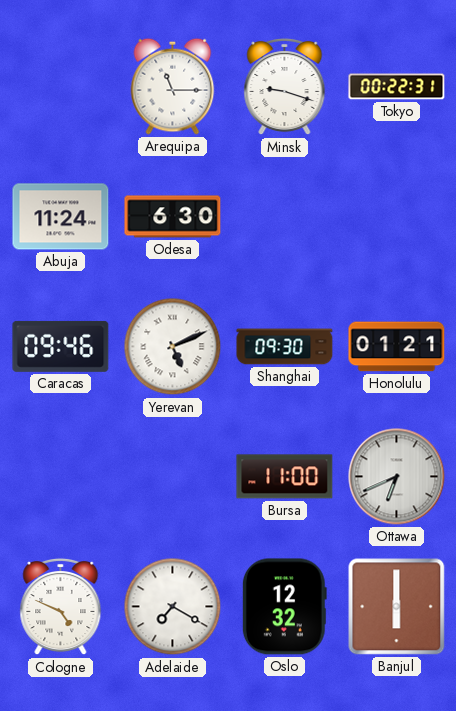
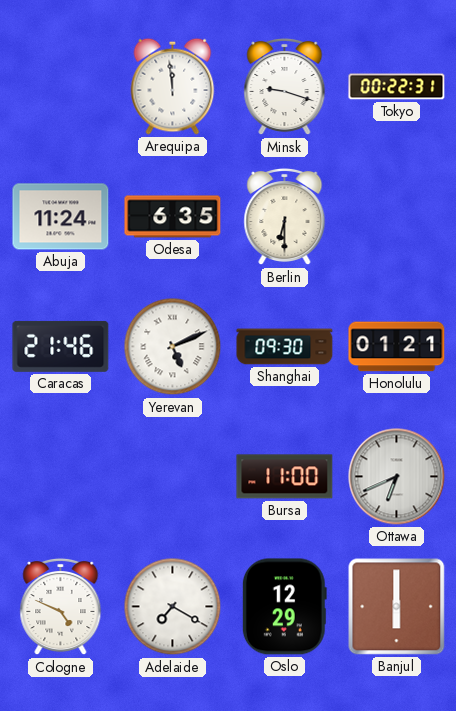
Arequipa: 11:15 -> 11:59 (173, 86)
Odesa: 6:30 -> 6:35 (173, 217)
Berlin: none -> 6:30 (285, 217)
Caracas: 09:46 -> 21:46 (61, 346)
Oslo: 12:32 -> 12:29 (284, 607)
